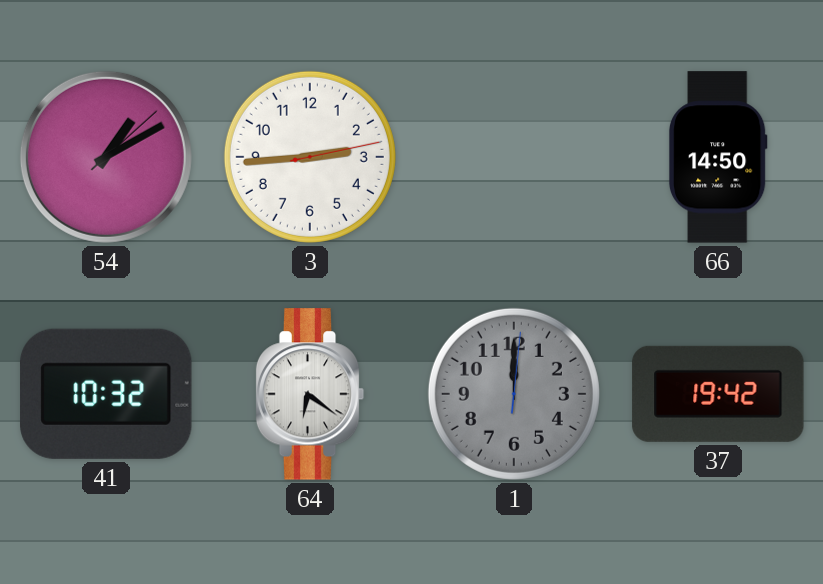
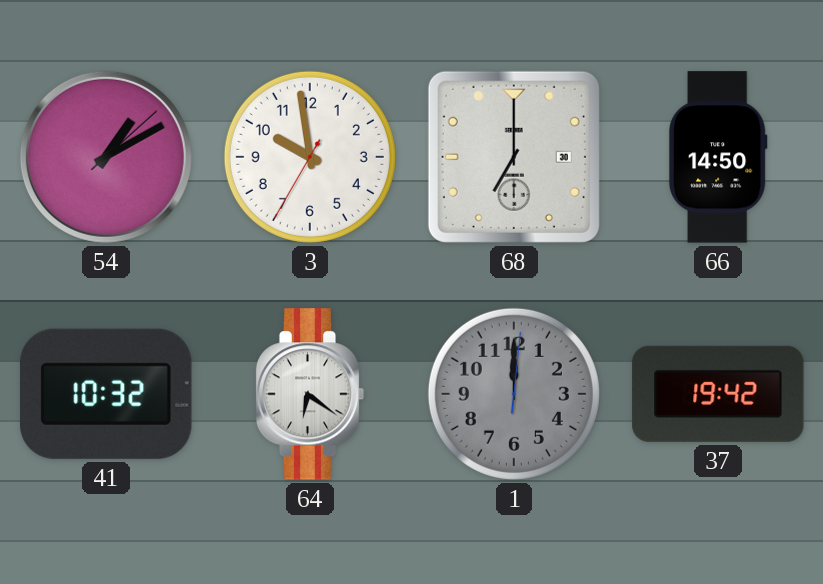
3: 2:44 -> 9:58 (310, 157)
68: none -> 7:00 (514, 157)
